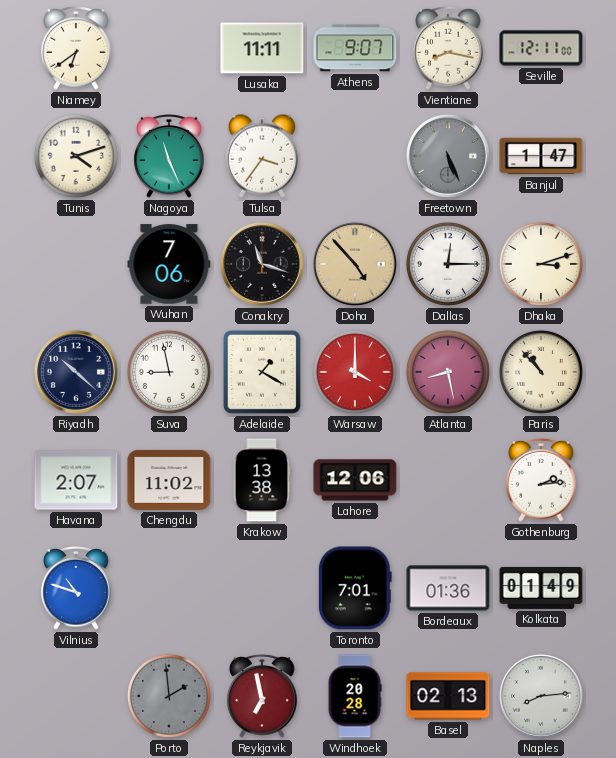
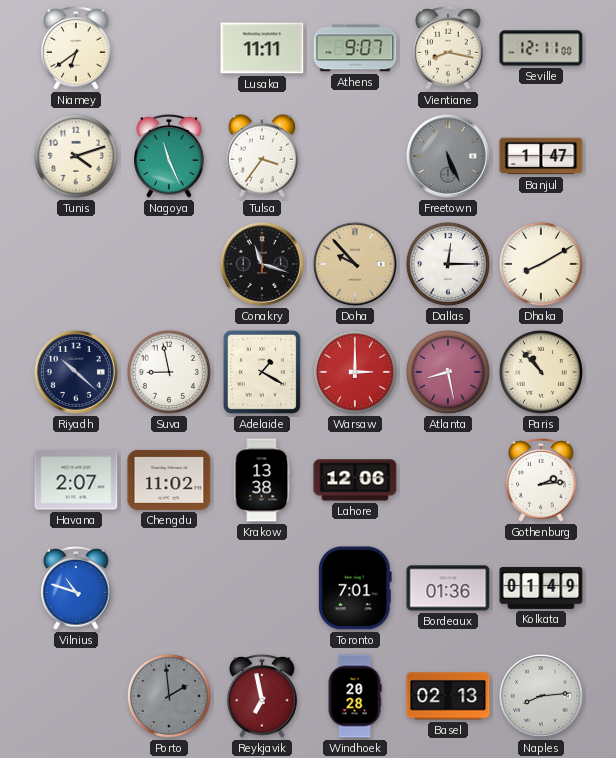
Wuhan: 7:06 -> none (169, 264)
Doha: 4:53 -> 9:53 (355, 264)
Dhaka: 3:12 -> 8:10 (541, 264)
Warsaw: 4:00 -> 3:00 (355, 372)
